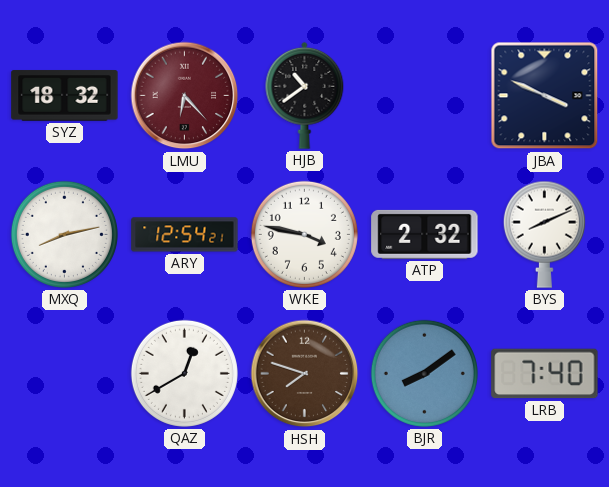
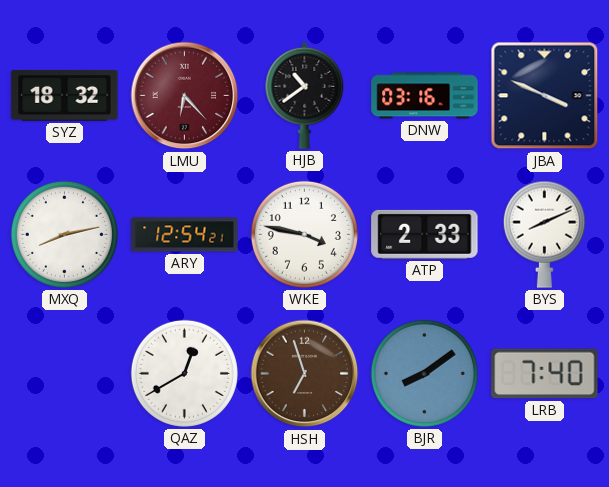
DNW: none -> 03:16 (425, 96)
ATP: 2:32 -> 2:33 (425, 234)
HSH: 7:48 -> 6:57 (305, 374)
